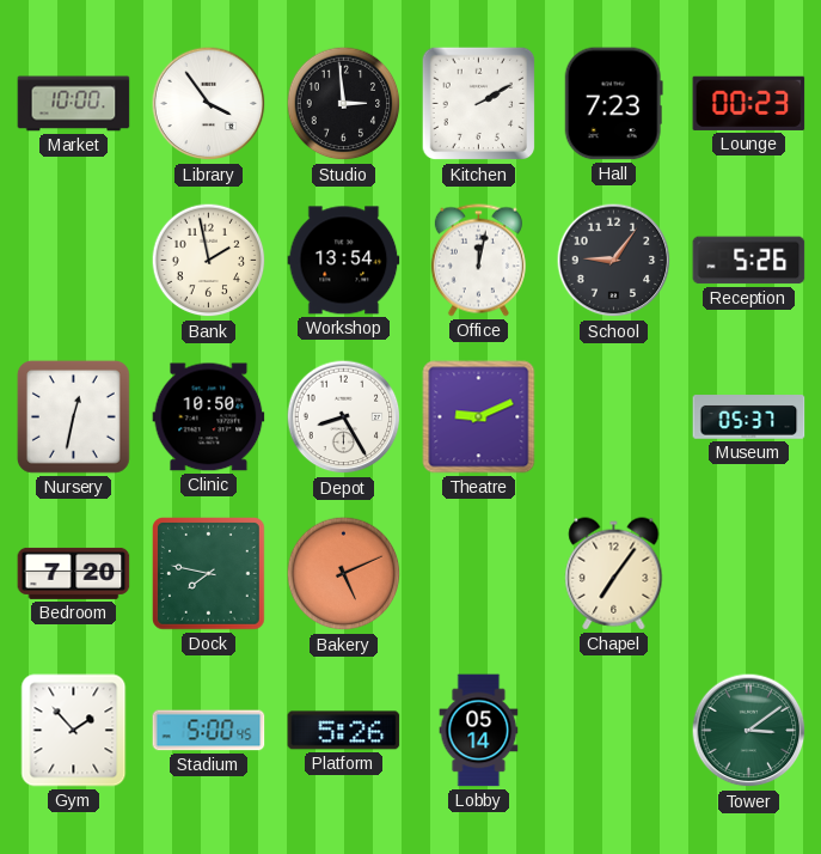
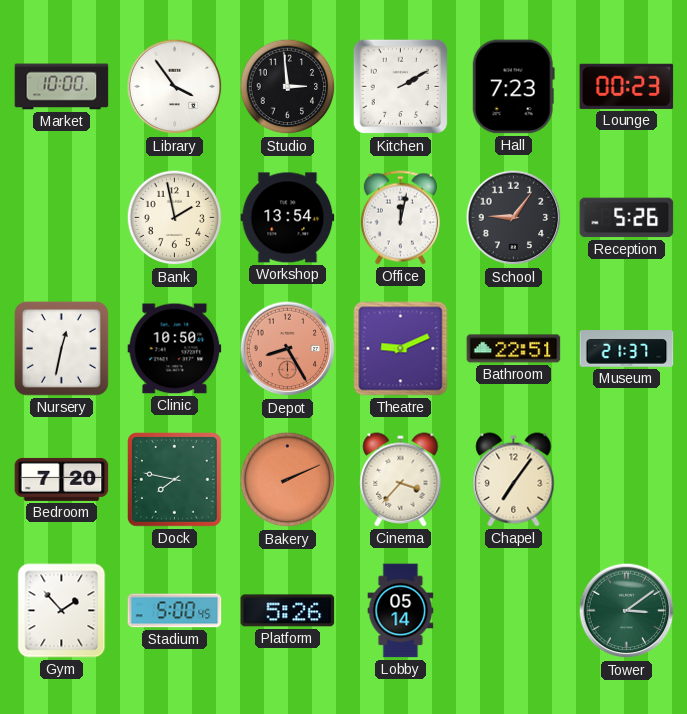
Depot dial: white -> salmon (288, 349)
Bathroom: none -> 22:51 (514, 349)
Museum: 05:37 -> 21:37 (627, 349)
Bakery: 5:11 -> 2:11 (288, 480)
Cinema: none -> 3:37 (401, 480)
